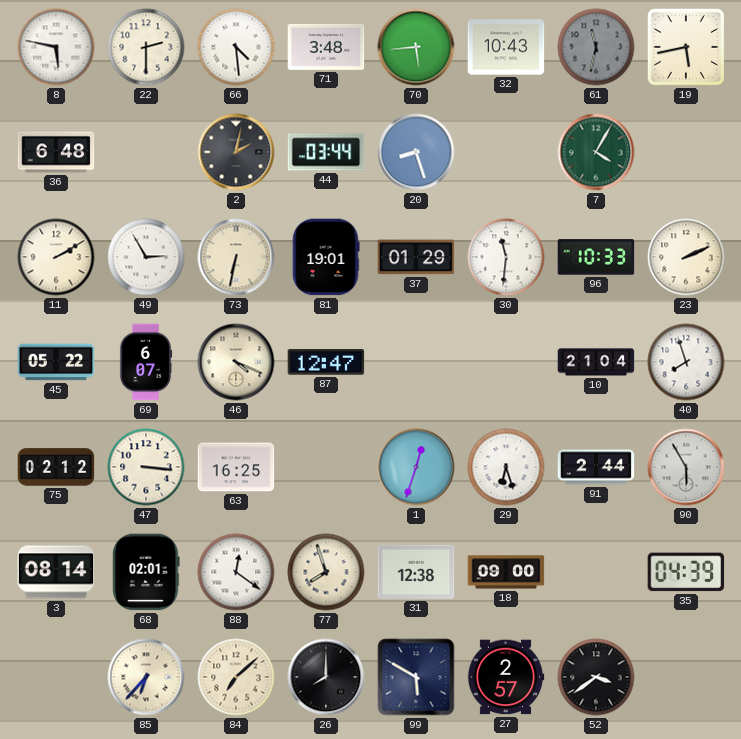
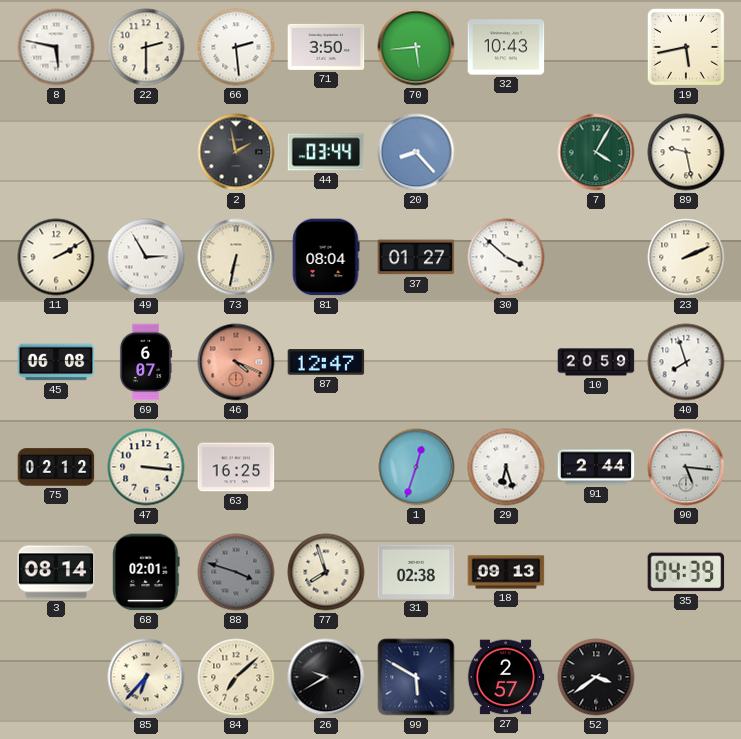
66: 4:29 -> 2:29 (236, 47)
71: 3:48 -> 3:50 (326, 47)
61: 11:32 -> none (596, 47)
36: 6:48 -> none (56, 152)
2: 2:02 -> 1:58 (236, 152)
20: 8:27 -> 8:23 (416, 152)
89: none -> 9:28 (686, 152)
81: 19:01 -> 08:04 (326, 257)
37: 01:29 -> 01:27 (416, 257)
30: 11:31 -> 3:52 (506, 257)
96: 10:33 -> none (596, 257)
45: 05:22 -> 06:08 (56, 362)
46 dial: cream -> salmon (236, 362)
10: 21:04 -> 20:59 (596, 362)
90: 5:55 -> 5:16 (686, 467)
88: 12:21 -> 3:48 (236, 572)
88 dial: white -> grey (236, 572)
31: 12:38 -> 02:38 (416, 572)
18: 09:00 -> 09:13 (506, 572)
26: 8:00 -> 9:40 (326, 677)
